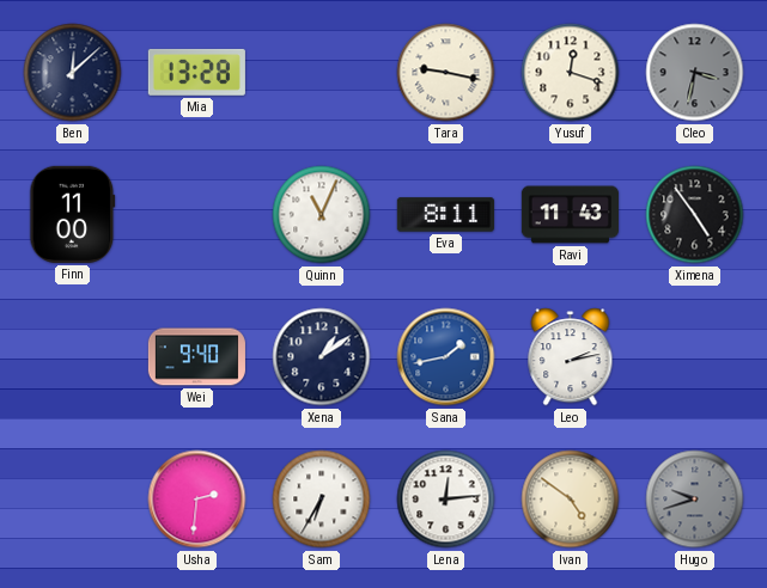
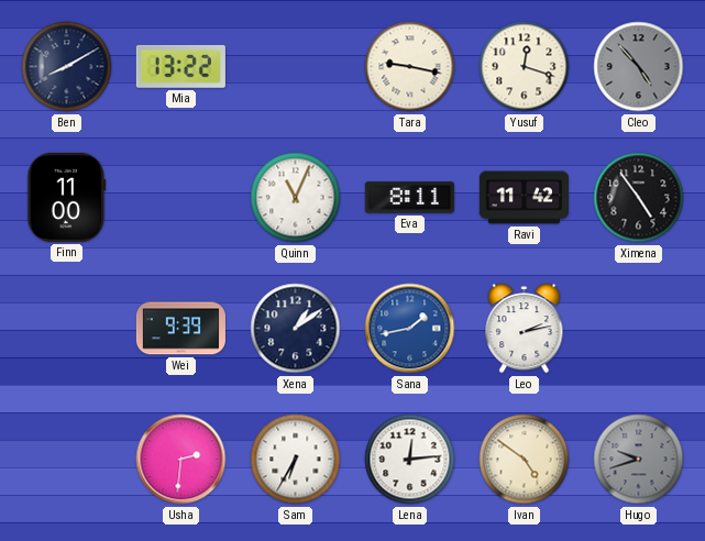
Ben: 12:08 -> 8:10 (67, 67)
Mia: 13:28 -> 13:22 (180, 66)
Cleo: 3:32 -> 4:53 (639, 67)
Ravi: 11:43 -> 11:42 (524, 198)
Wei: 9:40 -> 9:39 (180, 329)
